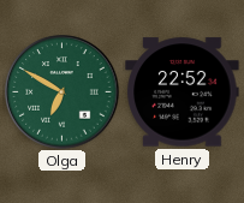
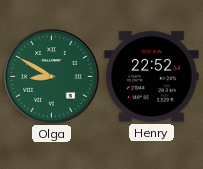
Olga: 6:50 -> 8:50 (52, 77)
